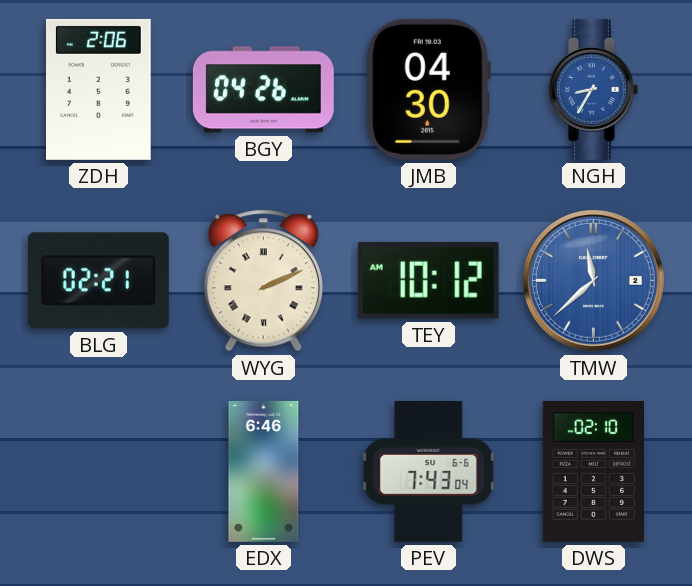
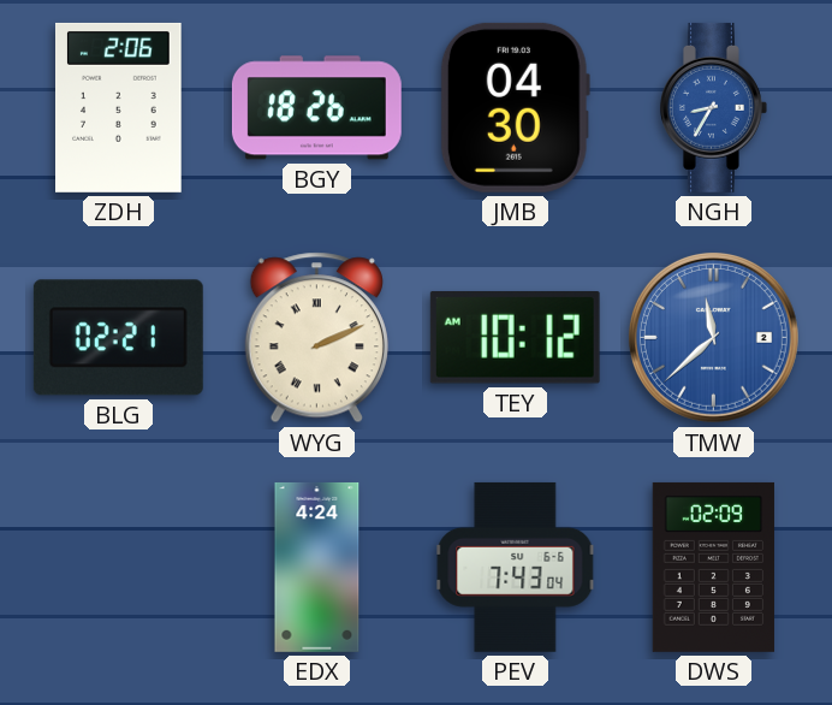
BGY: 04:26 -> 18:26 (316, 108)
EDX: 6:46 -> 4:24 (317, 567)
DWS: 02:10 -> 02:09 (713, 567)
